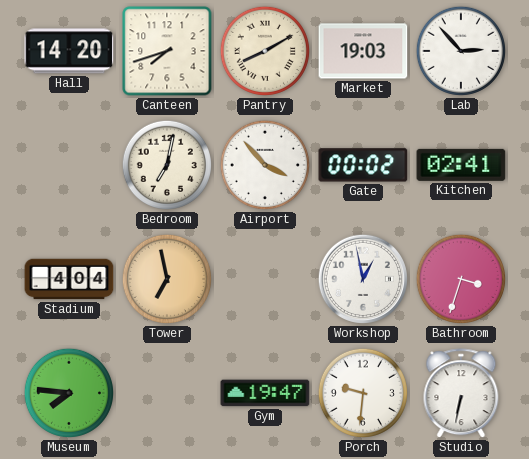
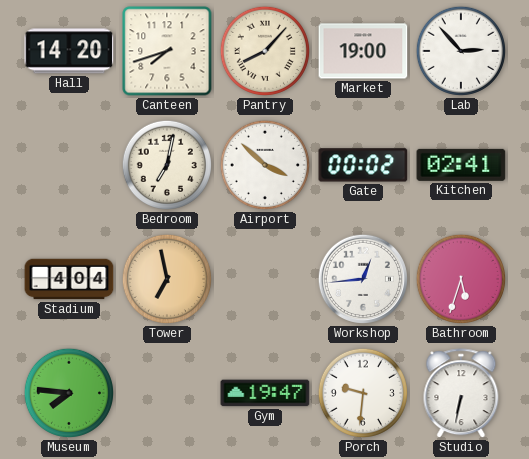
Pantry: 8:10 -> 8:07 (265, 51)
Market: 19:03 -> 19:00 (363, 51)
Airport: 3:53 -> 3:52 (265, 165)
Workshop: 12:58 -> 12:44 (363, 279)
Bathroom: 3:33 -> 5:33 (461, 279)
